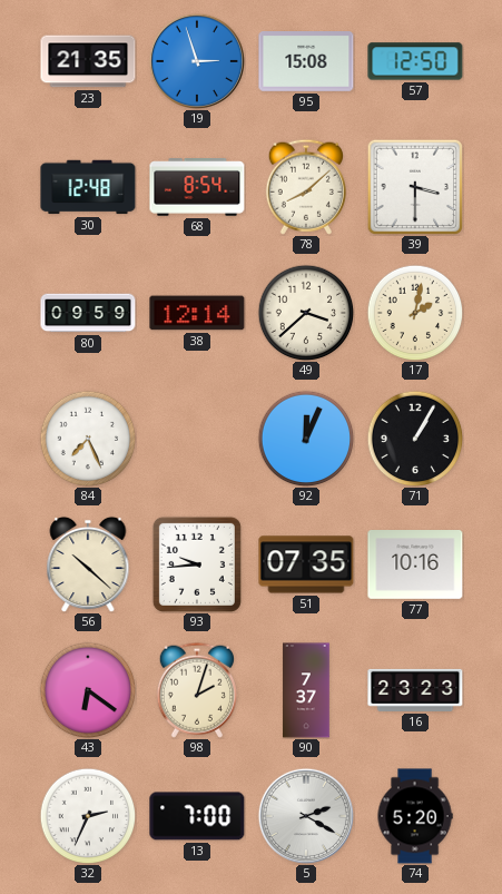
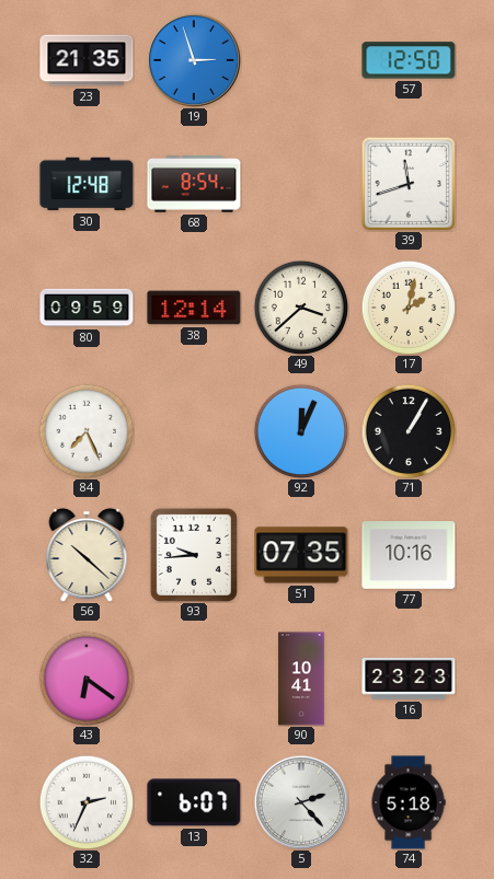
95: 15:08 -> none (306, 62)
78: 8:08 -> none (306, 187)
39: 3:30 -> 11:42 (407, 183)
98: 2:03 -> none (197, 690)
90: 7:37 -> 10:41 (301, 679)
13: 7:00 -> 6:07 (194, 802)
5: 2:20 -> 2:23 (300, 801)
74: 5:20 -> 5:18 (409, 802)
